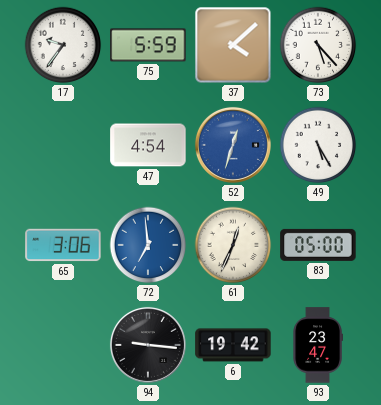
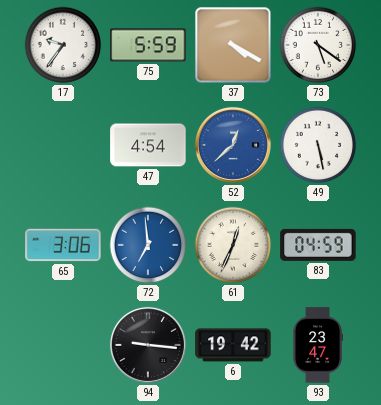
37: 4:08 -> 4:20 (233, 45)
73: 5:23 -> 5:21 (318, 45)
52: 12:33 -> 12:38 (233, 145)
49: 5:25 -> 5:28 (318, 145)
83: 05:00 -> 04:59 (318, 245)
